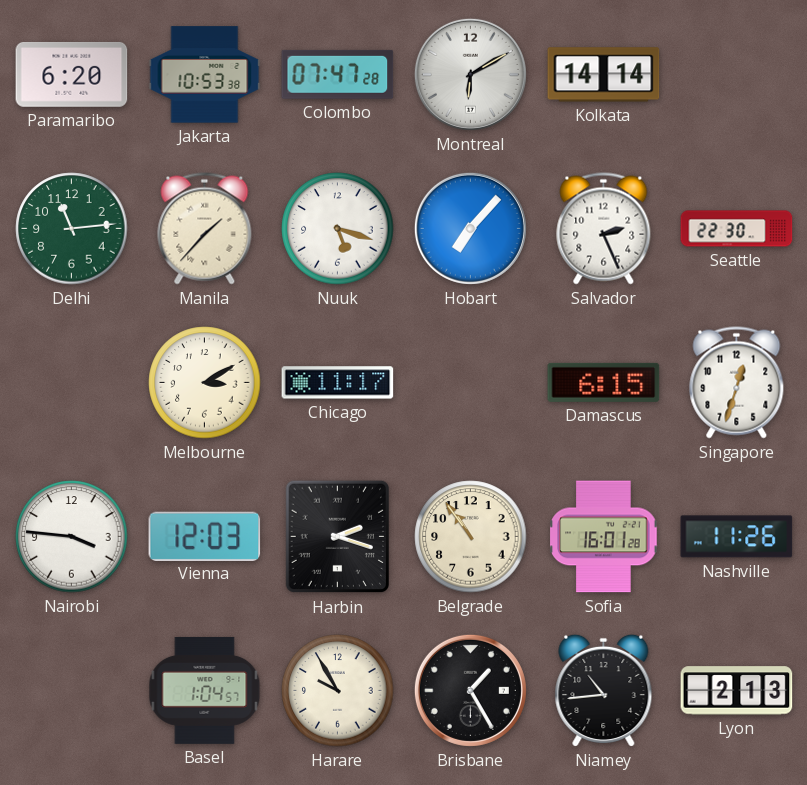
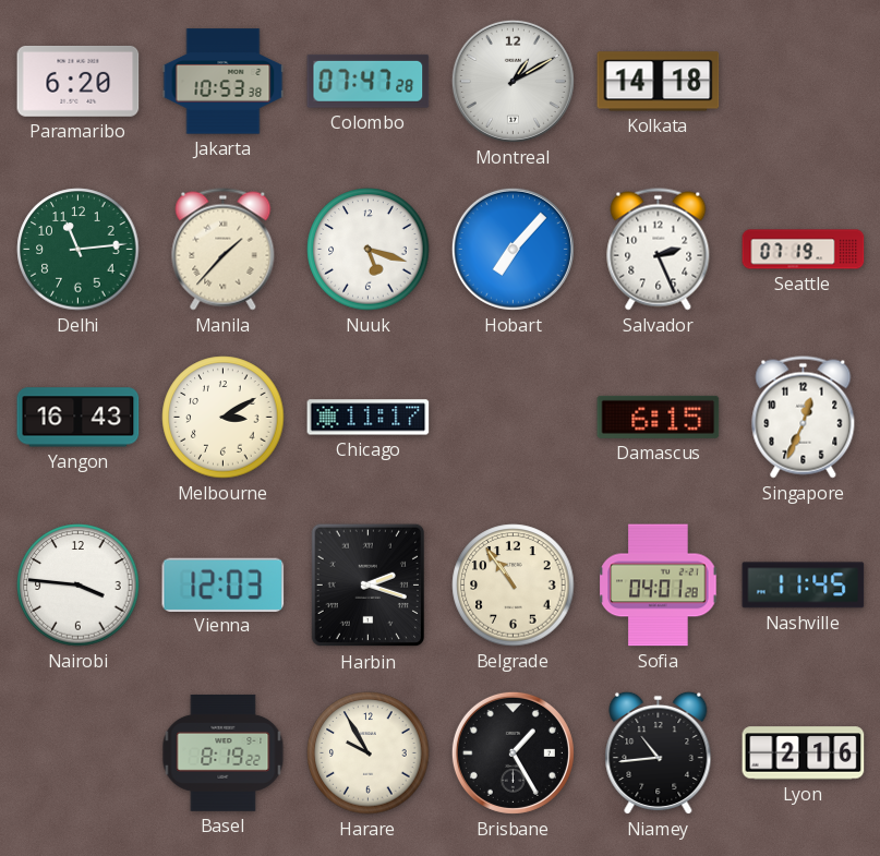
Montreal: 6:10 -> 1:10 (513, 81)
Kolkata: 14:14 -> 14:18 (659, 82)
Seattle: 22:30 -> 07:19 (804, 250)
Yangon: none -> 16:43 (79, 418)
Singapore: 12:33 -> 12:34 (804, 418)
Sofia: 16:01 -> 04:01 (659, 586)
Nashville: 11:26 -> 11:45 (804, 586)
Basel: 1:04 -> 8:19 (224, 752)
Lyon: 2:13 -> 2:16 (804, 753)
